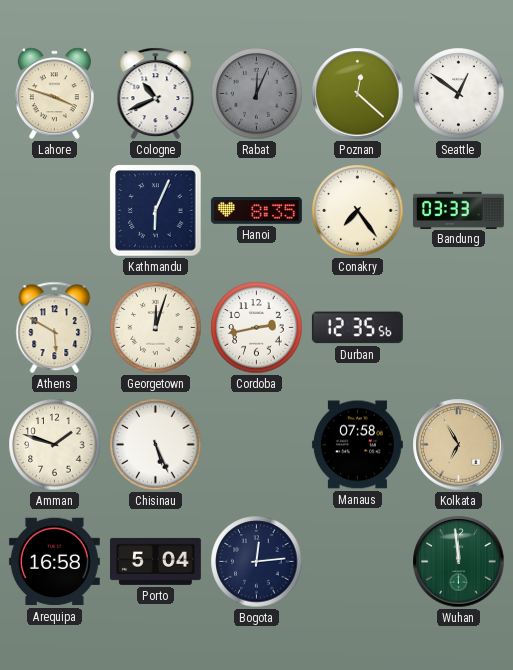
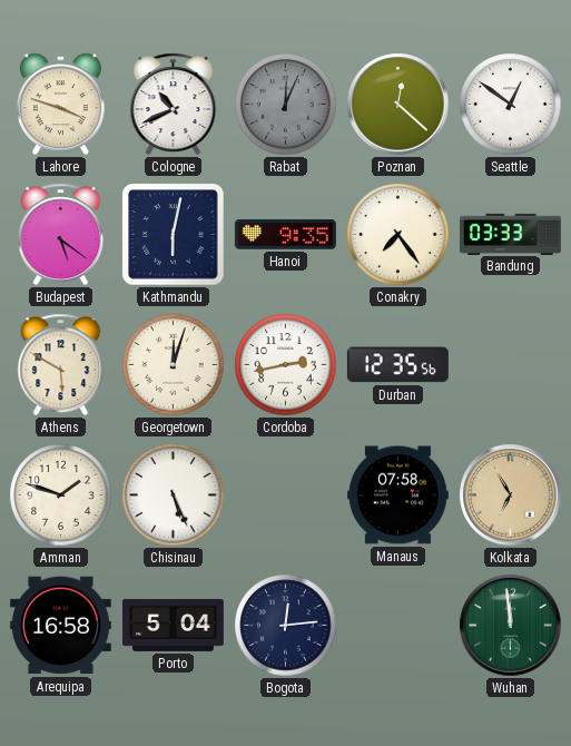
Budapest: none -> 5:21 (61, 235)
Kathmandu: 6:04 -> 6:02 (174, 235)
Hanoi: 8:35 -> 9:35 (285, 235)
